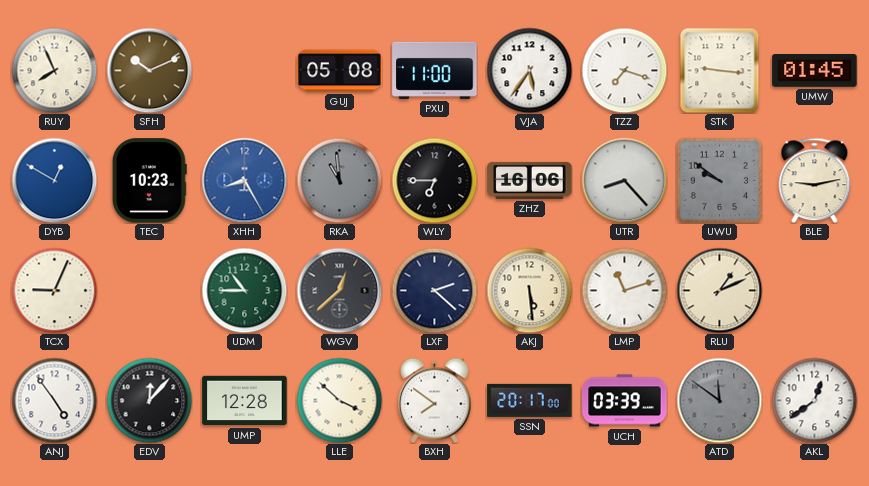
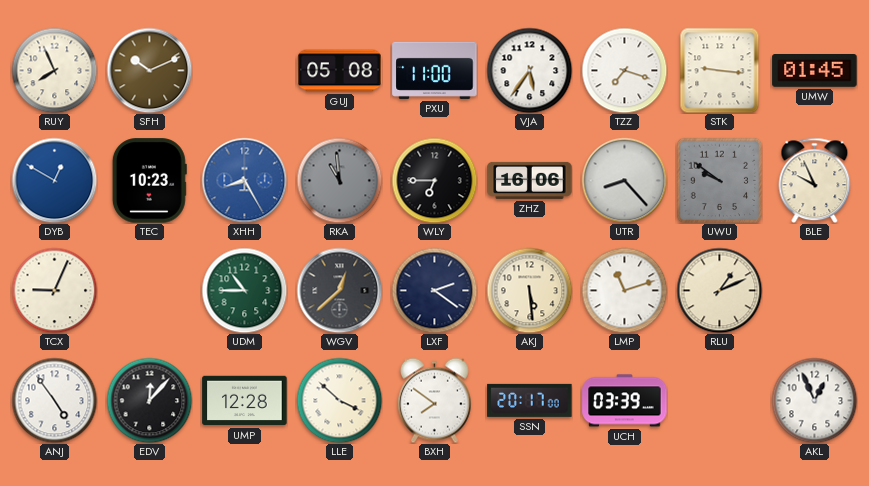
BLE: 9:13 -> 9:56 (815, 180)
LXF: 2:22 -> 2:21 (434, 290)
ATD: 11:51 -> none (719, 400)
AKL: 12:39 -> 12:56 (814, 400)
